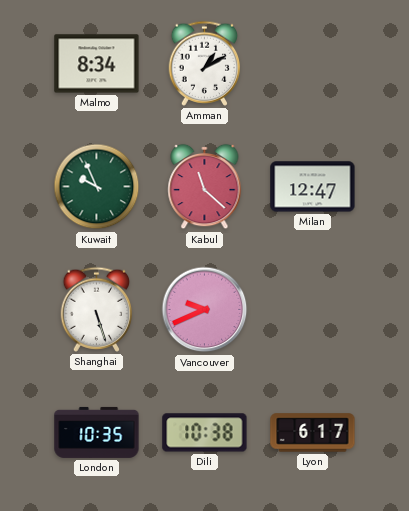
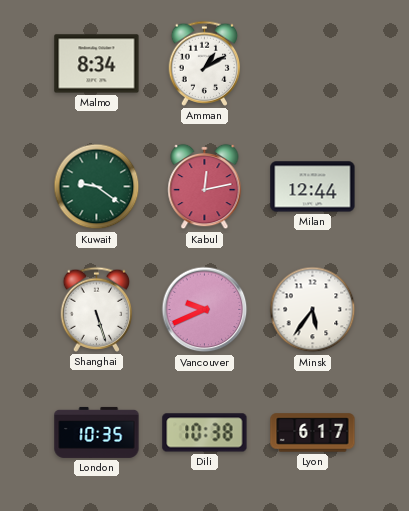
Kuwait: 9:56 -> 9:21 (97, 187)
Kabul: 11:22 -> 12:13 (205, 187)
Milan: 12:47 -> 12:44 (313, 187)
Minsk: none -> 5:36 (313, 310)
